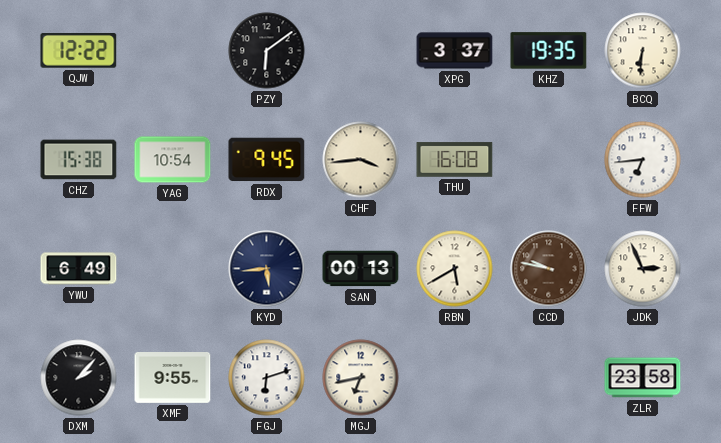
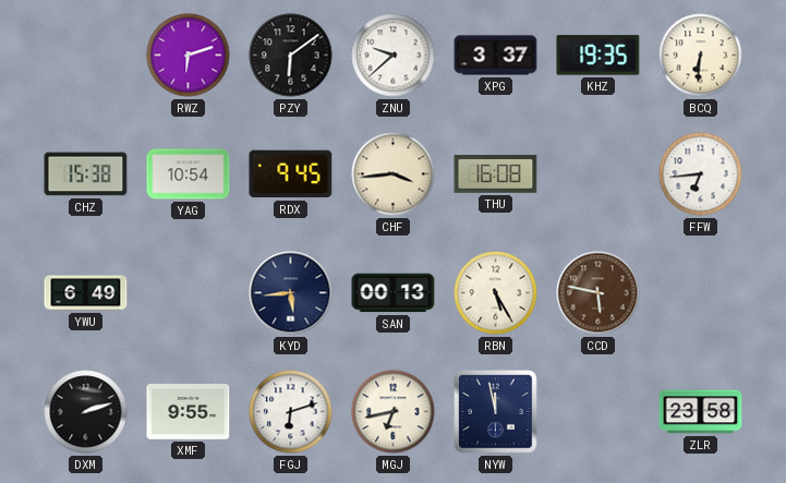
QJW: 12:22 -> none (79, 51)
RWZ: none -> 6:12 (189, 56)
ZNU: none -> 9:38 (394, 56)
RBN: 5:40 -> 5:25 (496, 293)
CCD: 9:47 -> 5:47 (598, 293)
JDK: 2:56 -> none (643, 269)
DXM: 2:07 -> 2:12 (86, 412)
NYW: none -> 11:58 (496, 412)
